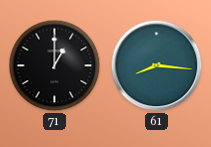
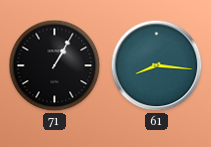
71: 1:00 -> 1:05 (55, 66)
